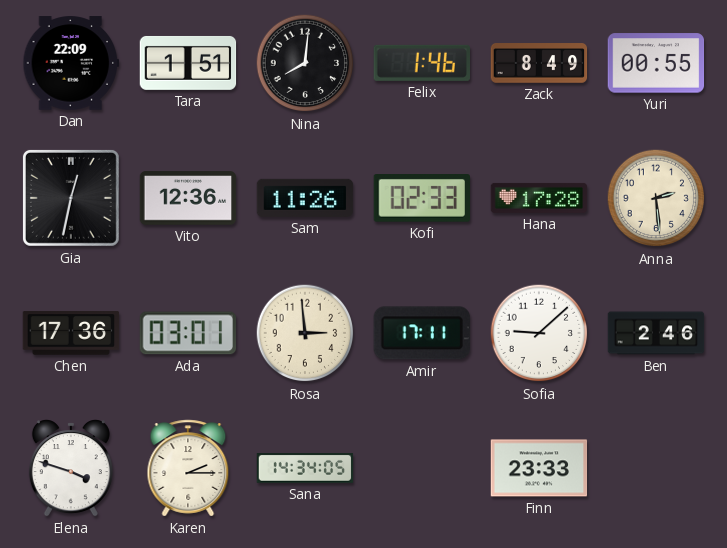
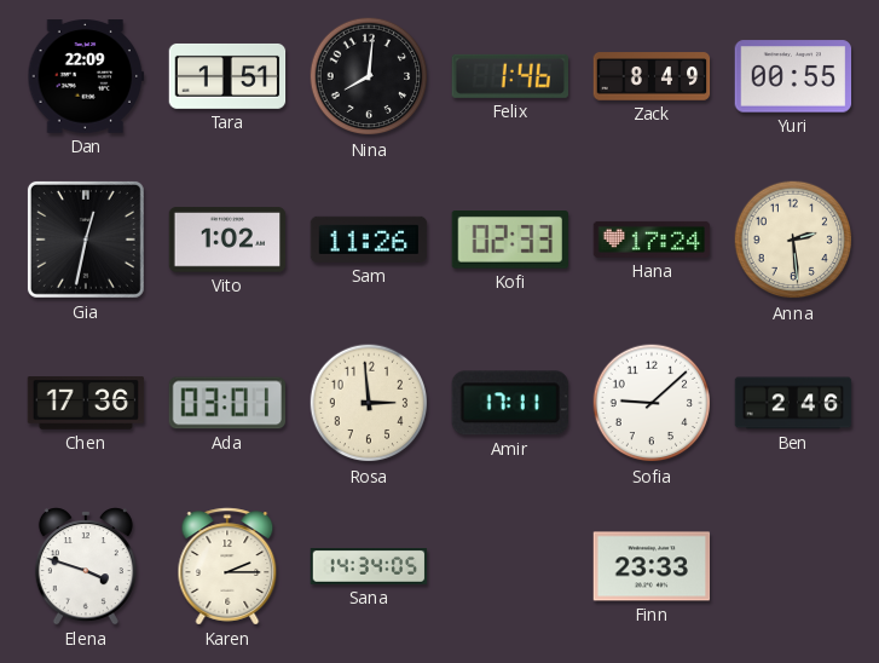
Vito: 12:36 -> 1:02 (227, 240)
Hana: 17:28 -> 17:24 (652, 240)
